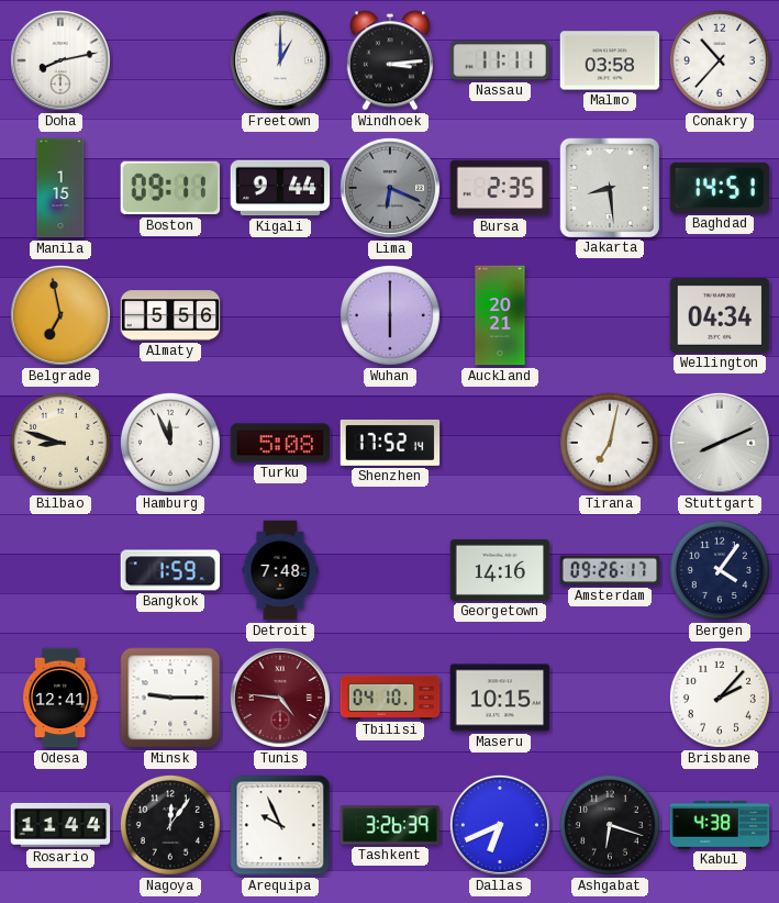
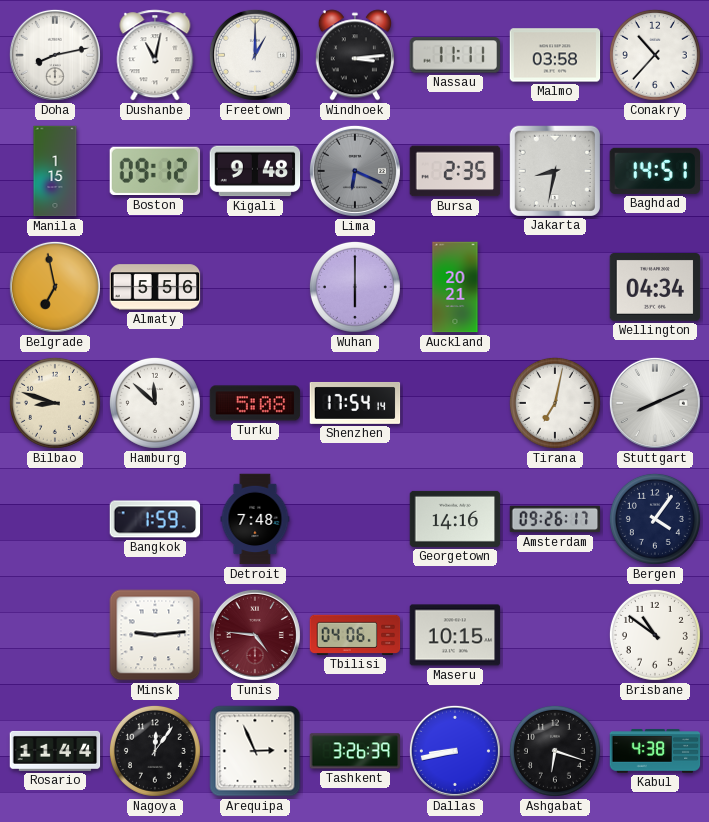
Dushanbe: none -> 11:02 (155, 55)
Boston: 09:11 -> 09:12 (155, 171)
Kigali: 9:44 -> 9:48 (255, 171)
Jakarta: 8:29 -> 8:32 (554, 170)
Hamburg: 11:56 -> 11:52 (155, 403)
Shenzhen: 17:52 -> 17:54 (355, 403)
Odesa: 12:41 -> none (60, 698)
Minsk: 9:15 -> 9:14 (155, 635)
Tbilisi: 04:10 -> 04:06 (355, 635)
Brisbane: 2:07 -> 10:51 (655, 635)
Arequipa: 9:56 -> 2:56 (255, 751)
Dallas: 6:41 -> 8:43 (455, 751)
